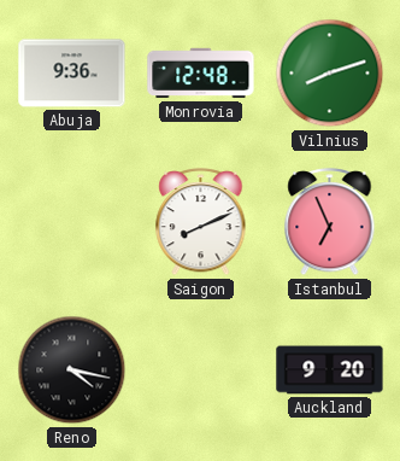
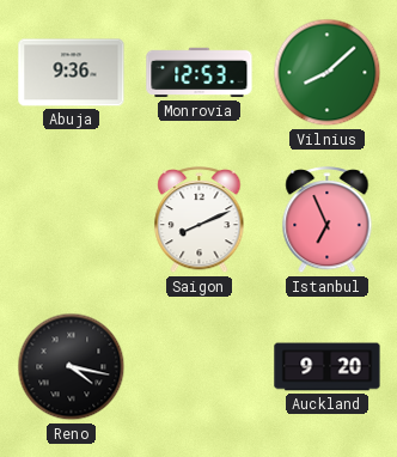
Monrovia: 12:48 -> 12:53 (200, 73)
Vilnius: 8:12 -> 8:08 (328, 73)
